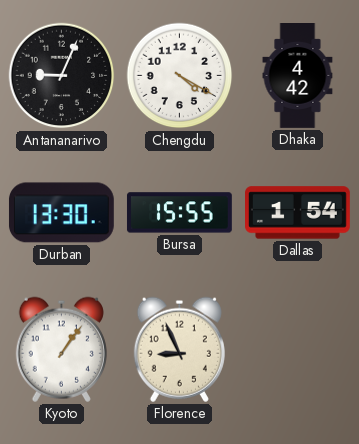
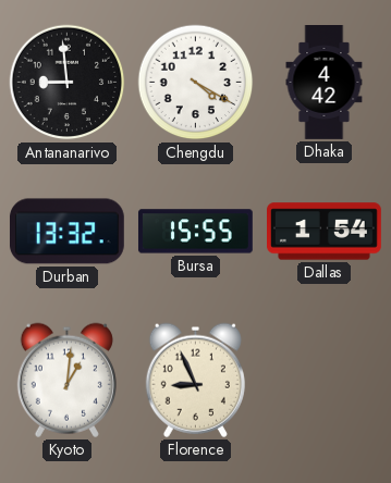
Antananarivo: 9:04 -> 8:59 (68, 83)
Durban: 13:30 -> 13:32 (66, 232)
Kyoto: 1:06 -> 1:01 (66, 380)
